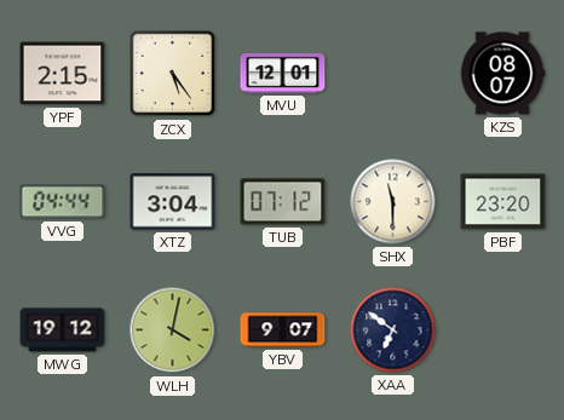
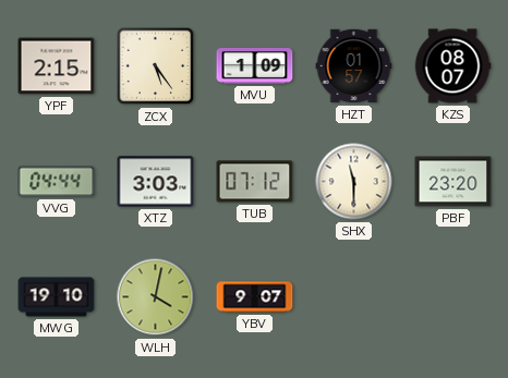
MVU: 12:01 -> 1:09 (255, 65)
HZT: none -> 01:57 (354, 66)
XTZ: 3:04 -> 3:03 (156, 182)
MWG: 19:12 -> 19:10 (57, 297)
XAA: 6:51 -> none (393, 330)
